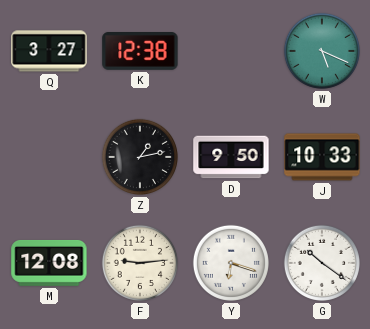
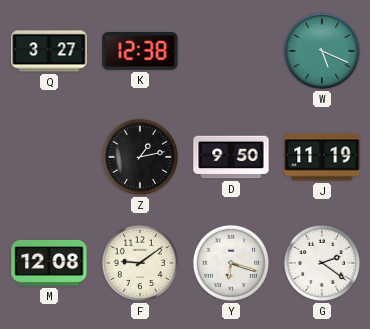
J: 10:33 -> 11:19 (322, 157)
F: 9:14 -> 9:09 (140, 263)
G: 10:21 -> 2:21 (322, 263)
